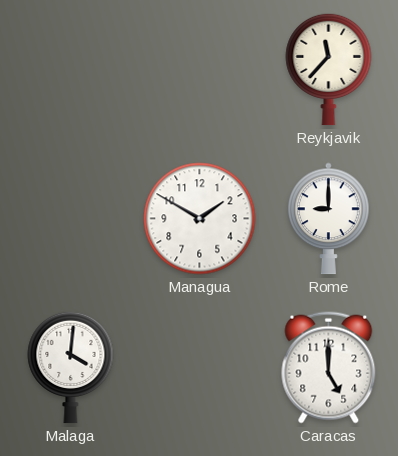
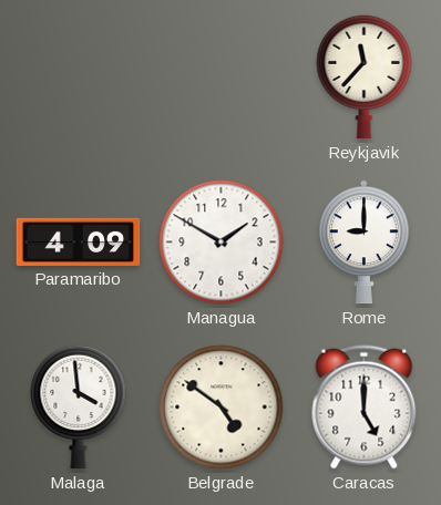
Paramaribo: none -> 4:09 (79, 241)
Malaga: 4:01 -> 3:59 (79, 406)
Belgrade: none -> 4:51 (222, 408)
